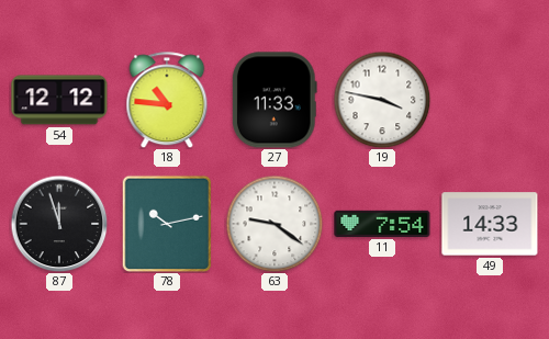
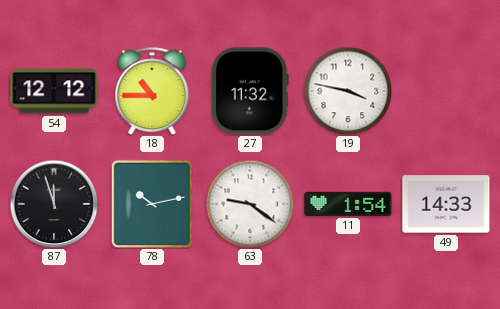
18: 10:46 -> 10:45 (152, 91)
27: 11:33 -> 11:32 (250, 91)
11: 7:54 -> 1:54 (348, 204)
